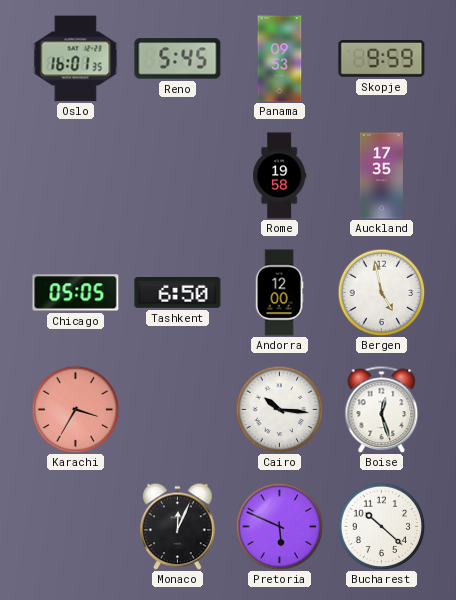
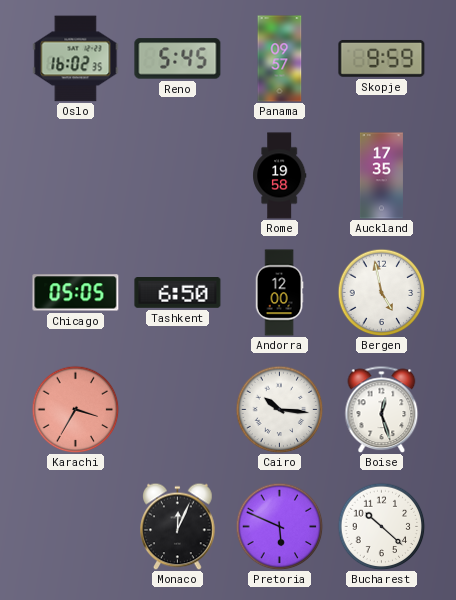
Oslo: 16:01 -> 16:02 (76, 59)
Panama: 09:53 -> 09:57 (280, 59)
